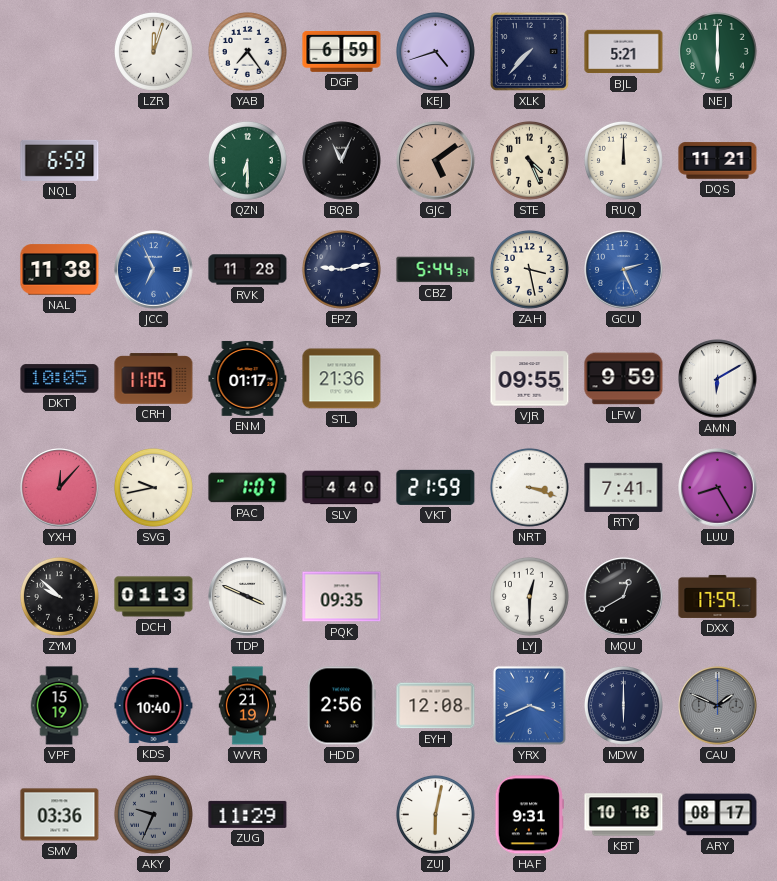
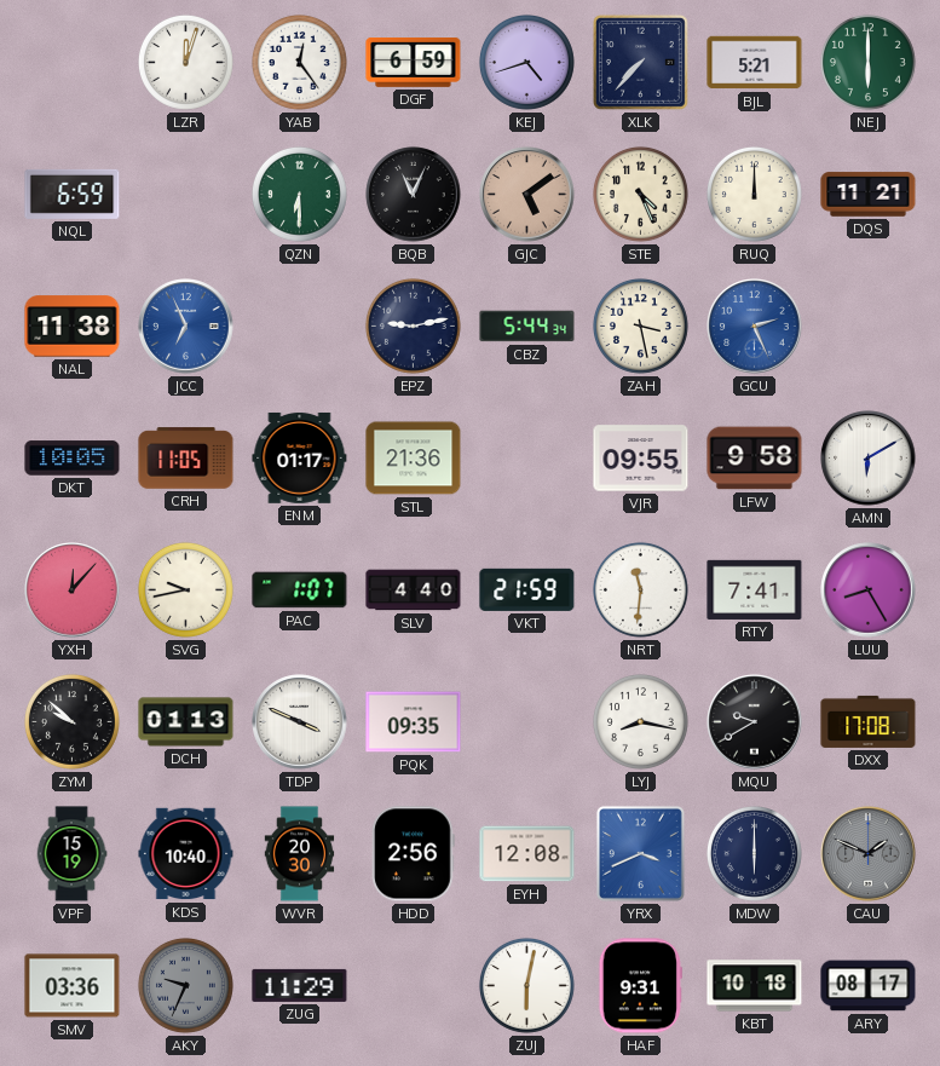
YAB: 7:24 -> 12:24 (299, 62)
RVK: 11:28 -> none (248, 270)
LFW: 9:59 -> 9:58 (755, 459)
NRT: 3:18 -> 11:31 (640, 589)
LYJ: 12:30 -> 8:17 (640, 721)
MQU: 12:40 -> 9:40 (755, 722)
DXX: 17:59 -> 17:08 (869, 721)
WVR: 21:19 -> 20:30 (300, 854)
